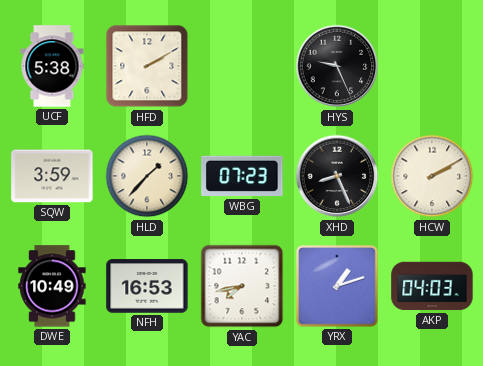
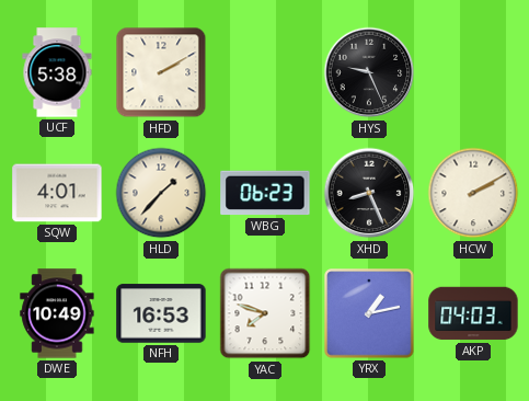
SQW: 3:59 -> 4:01 (57, 193)
WBG: 07:23 -> 06:23 (265, 193)
YAC: 7:43 -> 7:48 (265, 313)
YRX: 1:12 -> 1:13 (369, 313)
